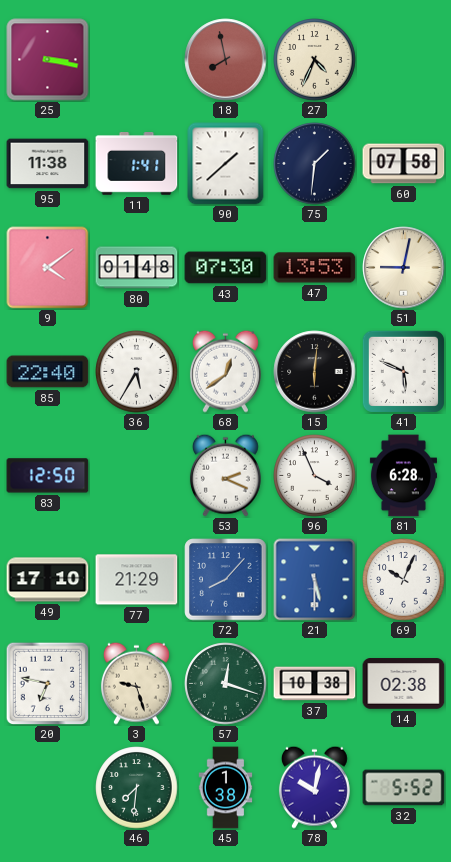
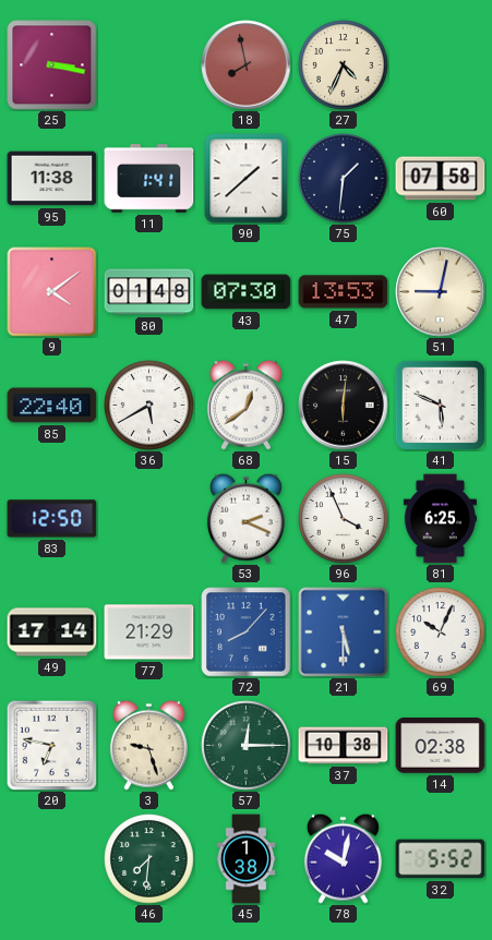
36: 5:35 -> 5:40 (149, 406)
81: 6:28 -> 6:25 (440, 519)
49: 17:10 -> 17:14 (52, 632)
57: 12:18 -> 12:15 (247, 746)
